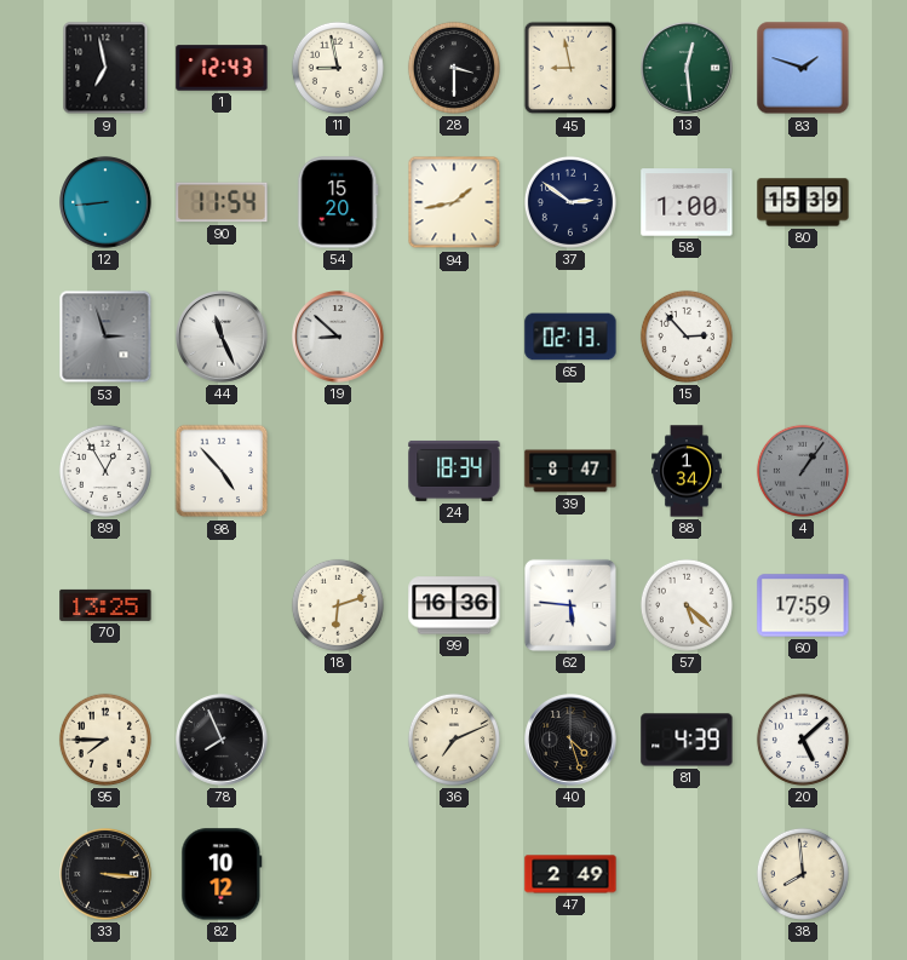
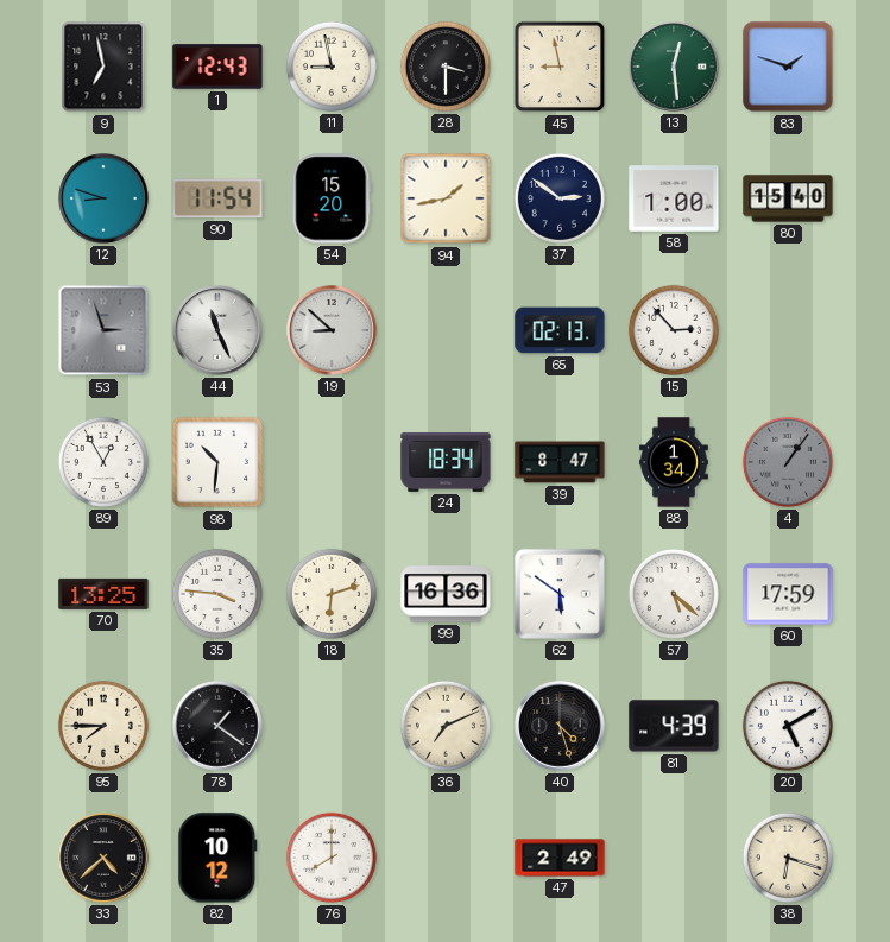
12: 8:44 -> 8:48 (103, 198)
80: 15:39 -> 15:40 (788, 198)
98: 4:53 -> 10:31 (217, 462)
35: none -> 3:46 (217, 594)
62: 5:46 -> 5:51 (560, 594)
78: 7:56 -> 1:21 (217, 726)
20: 5:08 -> 5:10 (788, 726)
33: 3:16 -> 4:38 (103, 858)
76: none -> 8:00 (332, 858)
38: 7:59 -> 6:18 (788, 858)
